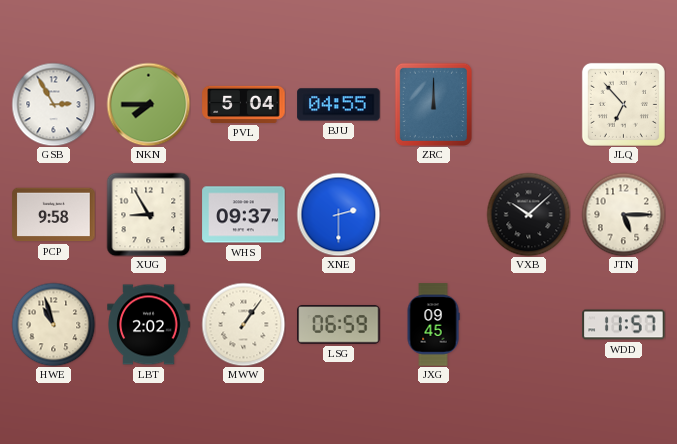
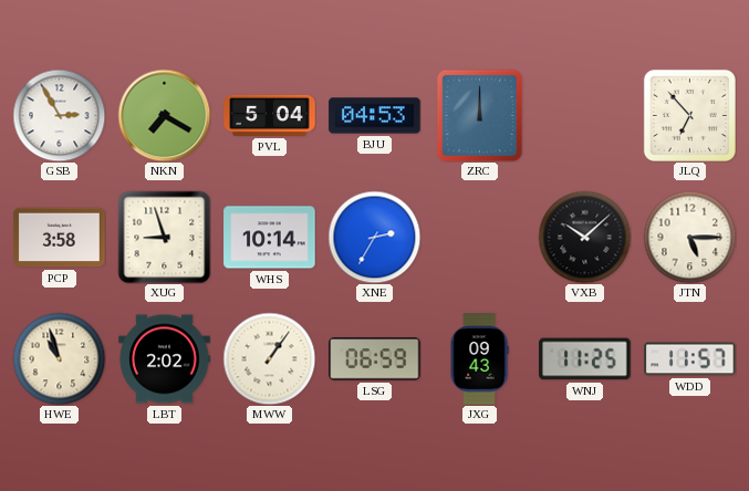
NKN: 7:45 -> 7:20 (164, 115)
BJU: 04:55 -> 04:53 (375, 116)
PCP: 9:58 -> 3:58 (60, 238)
XUG: 8:55 -> 8:57 (164, 237)
WHS: 09:37 -> 10:14 (270, 238)
XNE: 2:30 -> 2:35 (374, 237)
JXG: 09:45 -> 09:43 (479, 359)
WNJ: none -> 11:25 (585, 359)
